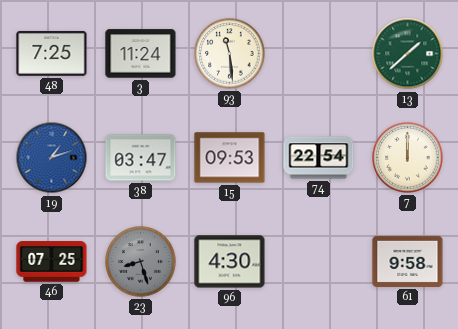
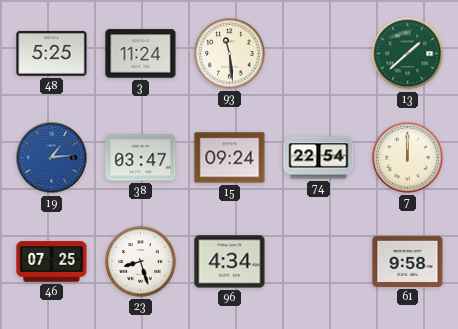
48: 7:25 -> 5:25 (52, 54)
19: 1:12 -> 1:14 (52, 158)
15: 09:53 -> 09:24 (230, 158)
23 dial: grey -> white (141, 262)
96: 4:30 -> 4:34 (230, 262)
